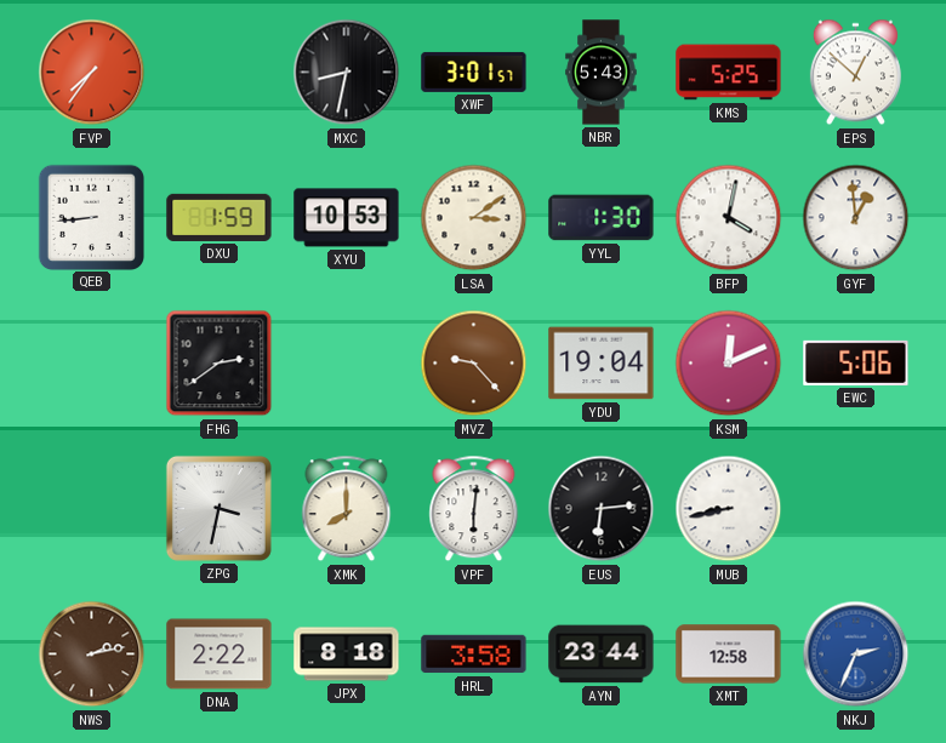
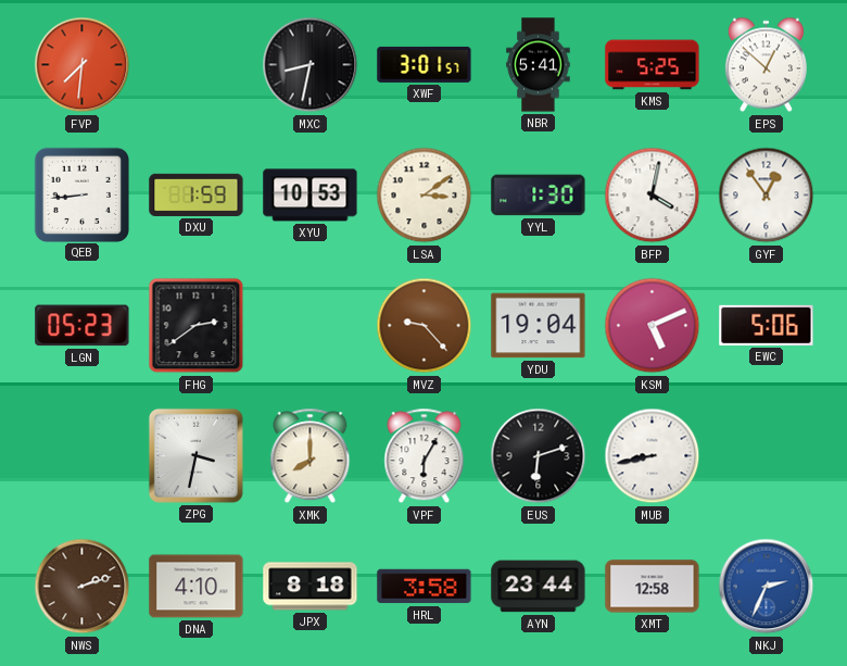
FVP: 7:36 -> 7:31 (83, 65)
NBR: 5:43 -> 5:41 (539, 65)
GYF: 12:59 -> 12:54 (767, 196)
LGN: none -> 05:23 (83, 326)
KSM: 12:11 -> 5:11 (653, 326)
VPF: 6:01 -> 6:05 (425, 456)
EUS: 6:14 -> 6:12 (539, 456)
NWS: 2:13 -> 2:12 (83, 587)
DNA: 2:22 -> 4:10 (197, 587)
